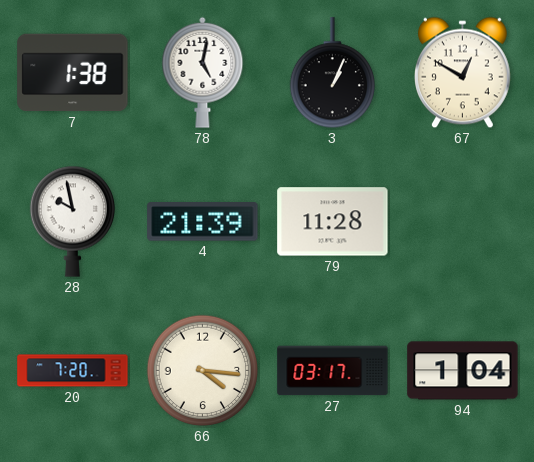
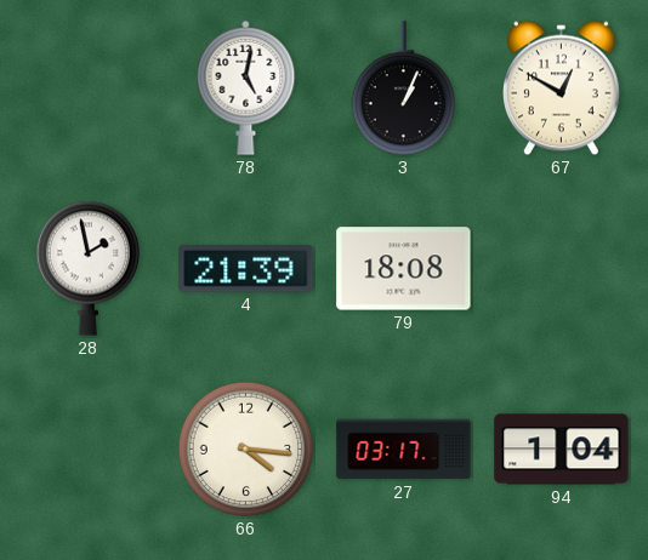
7: 1:38 -> none (73, 73)
28: 9:58 -> 1:58 (87, 268)
79: 11:28 -> 18:08 (404, 269)
20: 7:20 -> none (73, 371)
